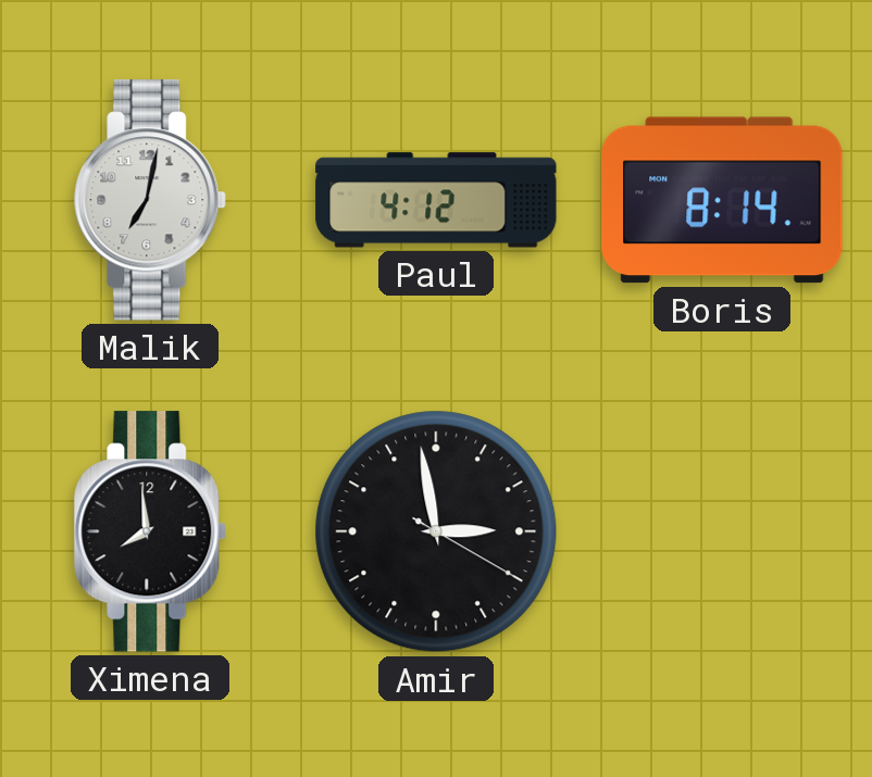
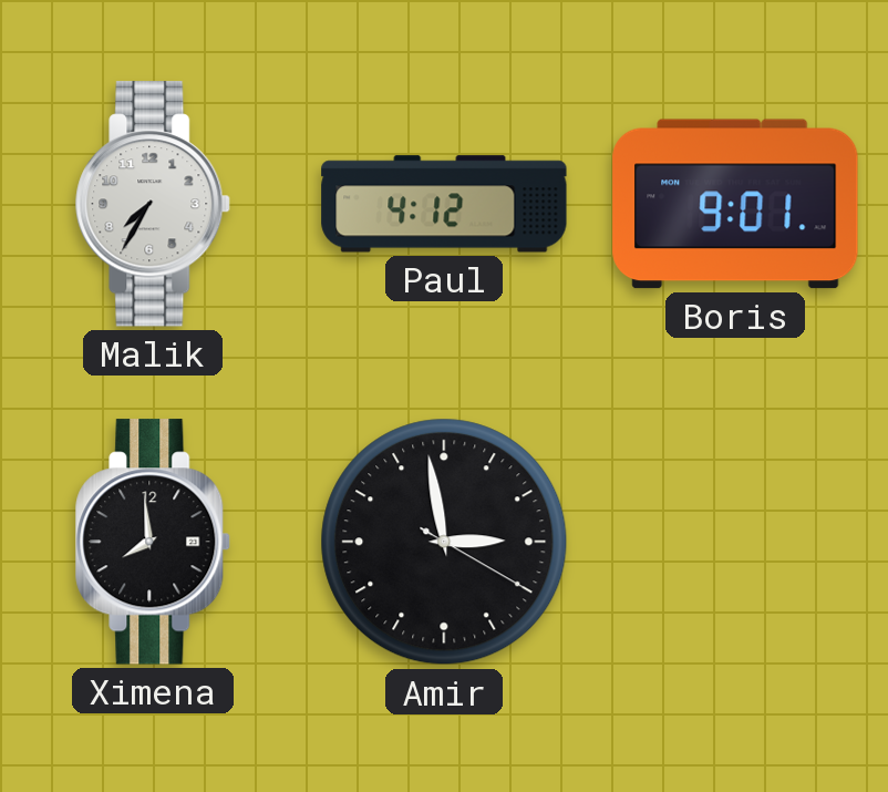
Malik: 7:02 -> 7:35 (154, 204)
Boris: 8:14 -> 9:01 (735, 204)
